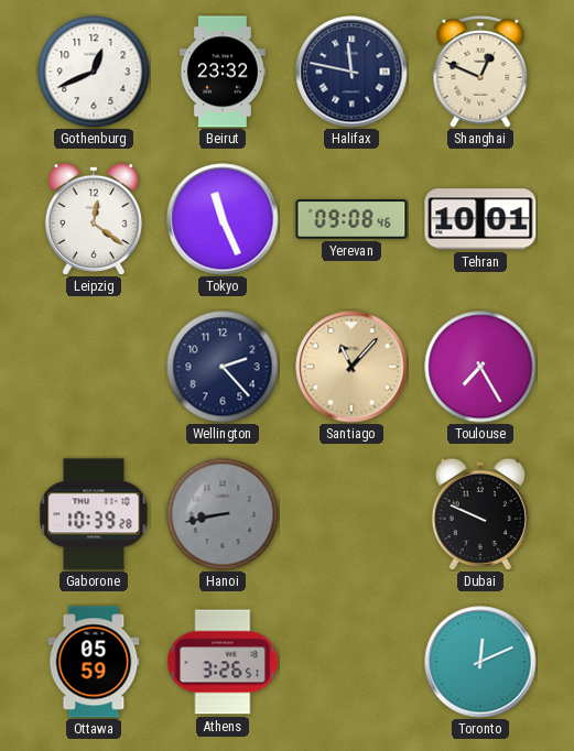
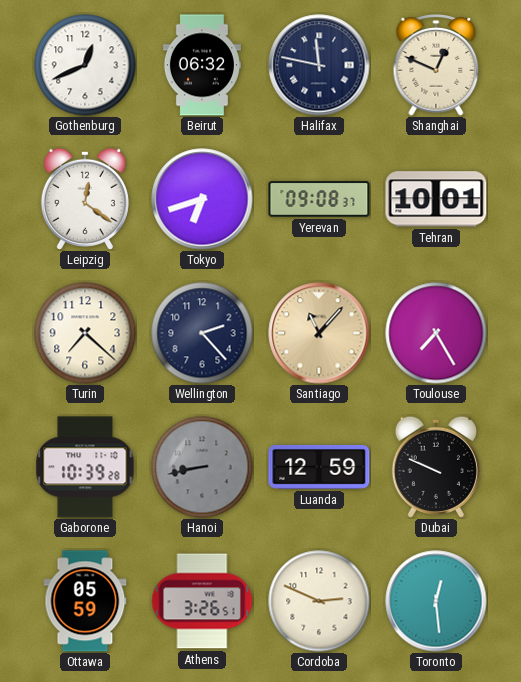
Beirut: 23:32 -> 06:32 (202, 65)
Tokyo: 11:26 -> 6:42 (202, 199)
Yerevan: 09:08:46 -> 09:08:37 (319, 199)
Turin: none -> 7:22 (85, 333)
Luanda: none -> 12:59 (319, 467)
Cordoba: none -> 2:49 (319, 601)
Toronto: 12:11 -> 12:29 (436, 601)
